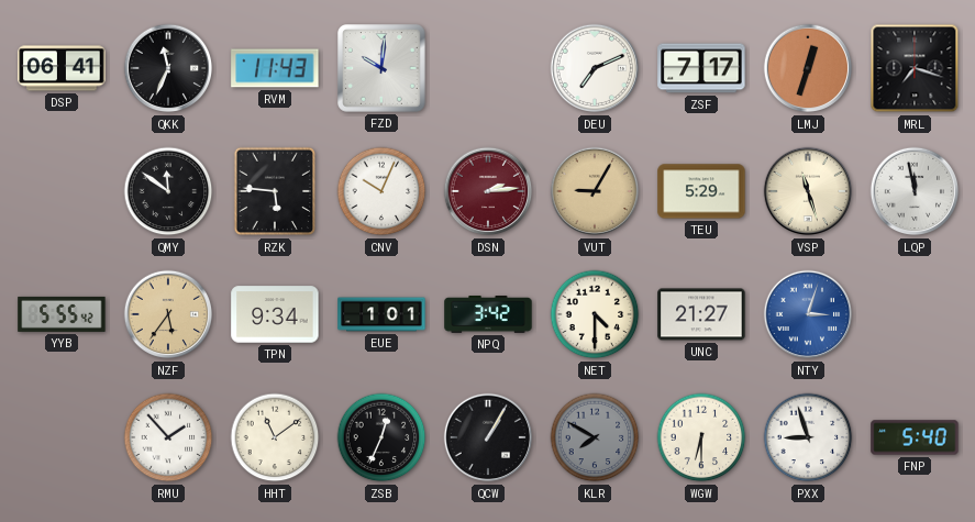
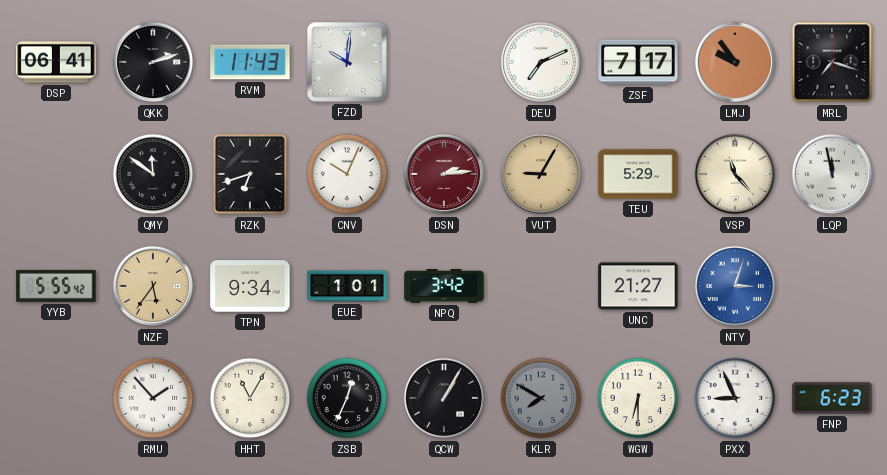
QKK: 11:34 -> 2:12 (153, 62)
LMJ: 12:33 -> 9:54 (735, 62)
RZK: 5:46 -> 6:42 (250, 174)
VSP: 11:27 -> 11:23 (735, 174)
NET: 4:30 -> none (595, 314)
HHT: 11:09 -> 11:05 (250, 398)
PXX: 8:57 -> 8:56 (735, 398)
FNP: 5:40 -> 6:23 (832, 398)
